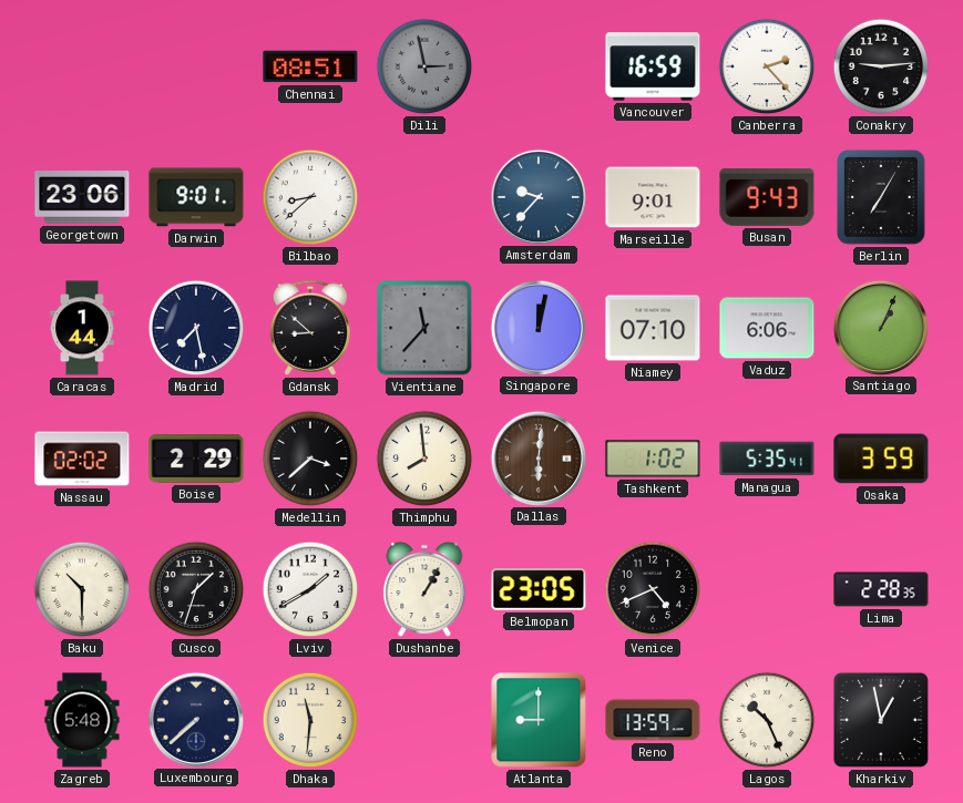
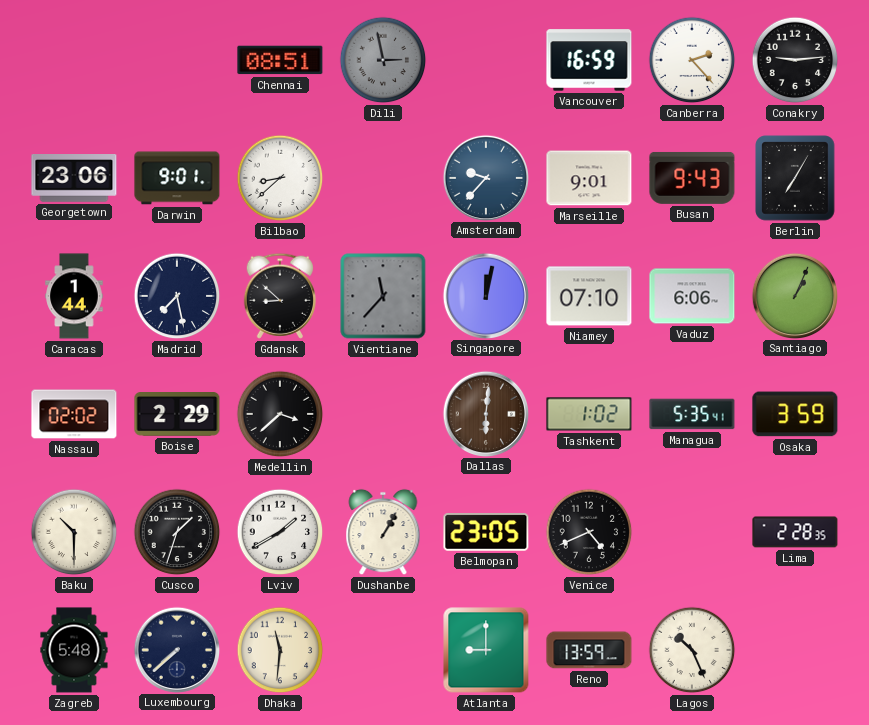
Thimphu: 7:59 -> none (424, 459)
Kharkiv: 12:58 -> none (881, 720)
